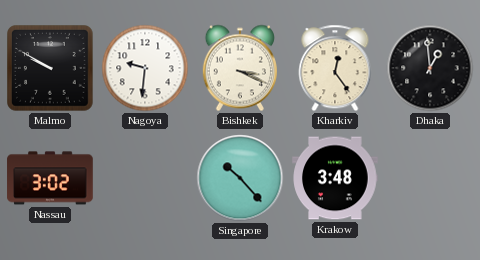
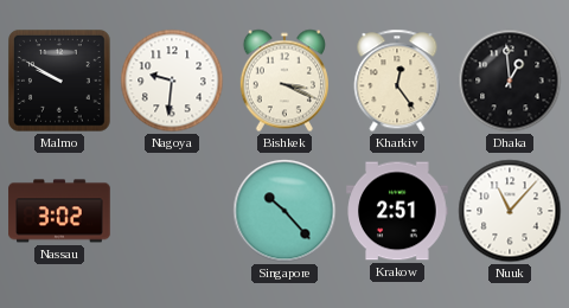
Krakow: 3:48 -> 2:51 (397, 211)
Nuuk: none -> 11:07 (510, 211)
